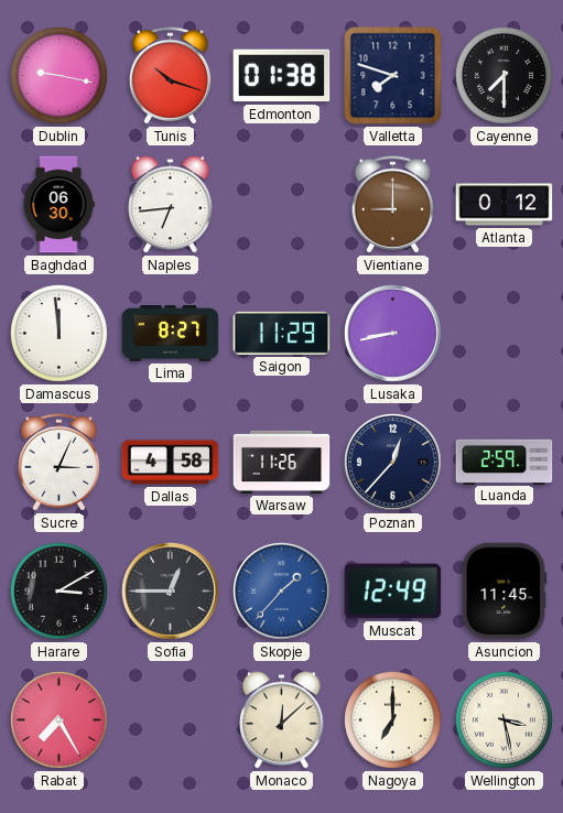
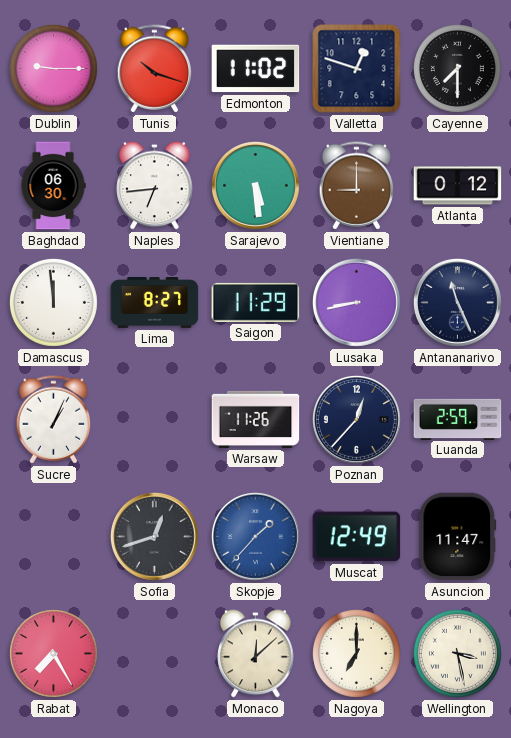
Dublin: 9:17 -> 9:15 (53, 68)
Edmonton: 01:38 -> 11:02 (256, 69)
Valletta: 7:48 -> 12:48 (357, 69)
Sarajevo: none -> 5:29 (255, 185)
Antananarivo: none -> 11:26 (457, 302)
Sucre: 3:04 -> 1:04 (54, 420)
Dallas: 4:58 -> none (171, 463)
Harare: 3:10 -> none (58, 590)
Sofia: 12:45 -> 12:42 (154, 536)
Asuncion: 11:45 -> 11:47 (458, 537)
